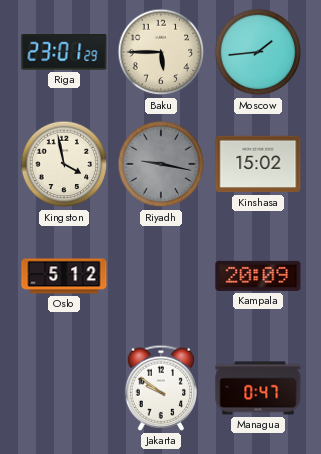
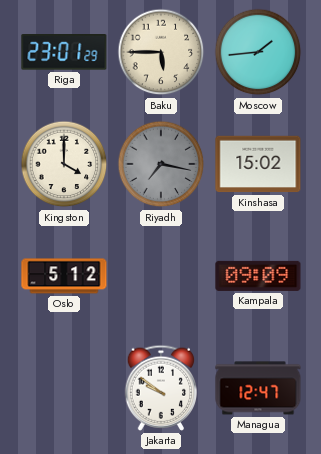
Kingston: 3:58 -> 4:00 (64, 164)
Riyadh: 9:17 -> 7:17 (161, 164)
Kampala: 20:09 -> 09:09 (258, 276)
Managua: 0:47 -> 12:47 (258, 388)
